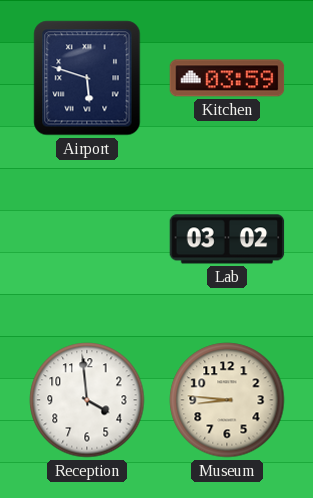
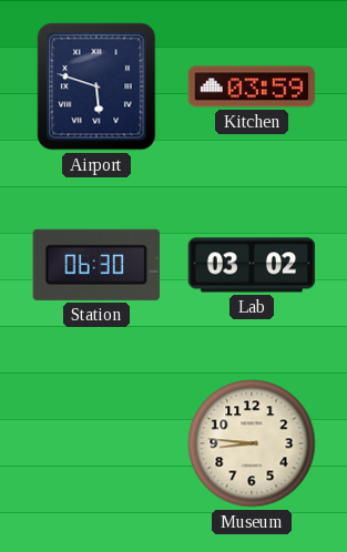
Station: none -> 06:30 (95, 265)
Reception: 3:59 -> none (87, 400)
